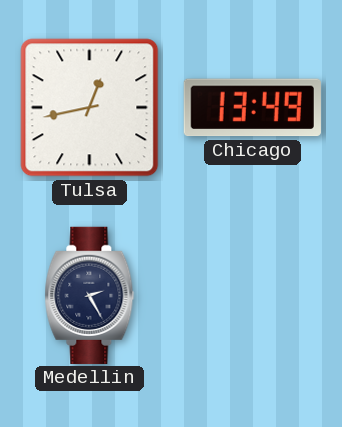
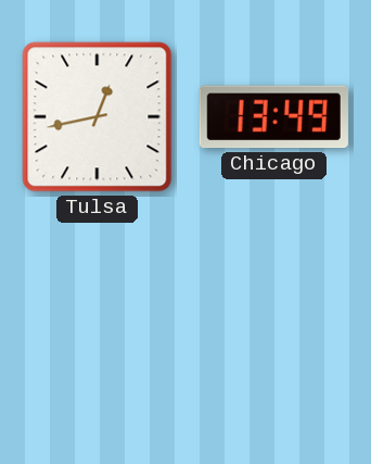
Medellin: 2:25 -> none (90, 295)
